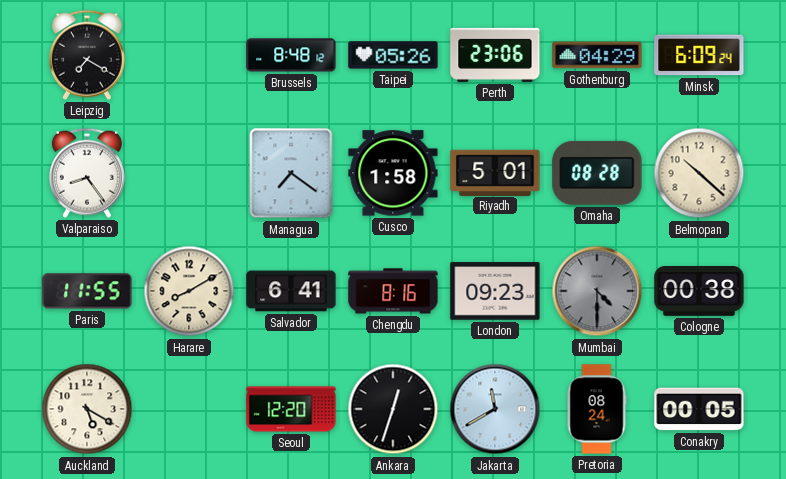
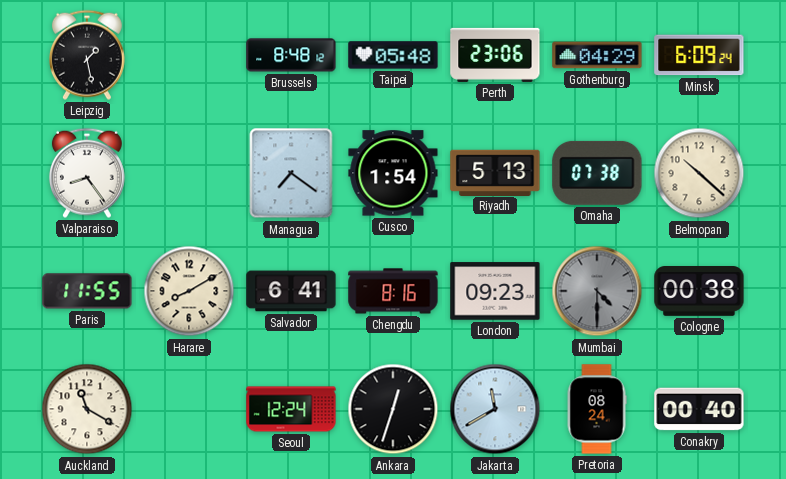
Leipzig: 7:20 -> 1:28 (87, 55)
Taipei: 05:26 -> 05:48 (393, 55)
Cusco: 1:58 -> 1:54 (393, 173)
Riyadh: 5:01 -> 5:13 (495, 172)
Omaha: 08:28 -> 07:38 (597, 173)
Auckland: 5:20 -> 11:20 (87, 409)
Seoul: 12:20 -> 12:24 (291, 409)
Conakry: 00:05 -> 00:40 (699, 409)
